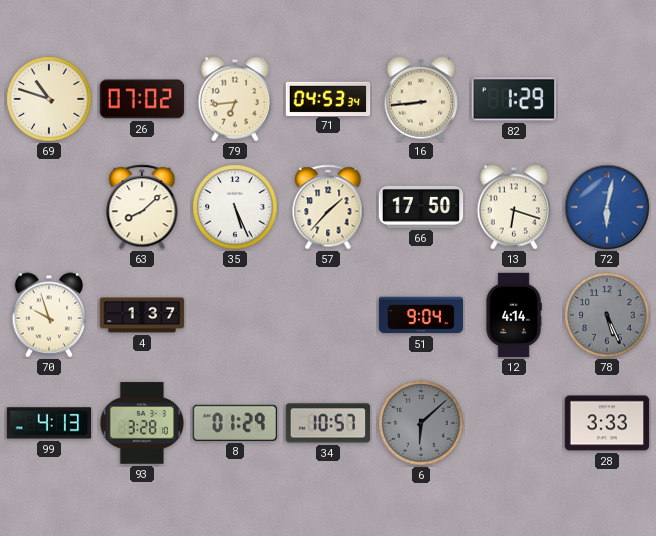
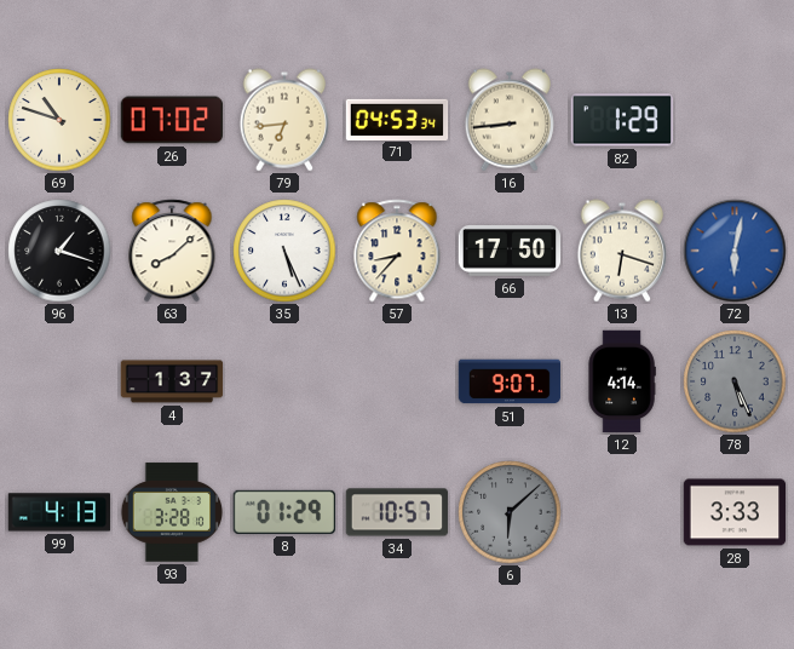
96: none -> 1:18 (59, 251)
57: 1:37 -> 8:37 (397, 251)
70: 9:57 -> none (48, 315)
51: 9:04 -> 9:07 (510, 381)
